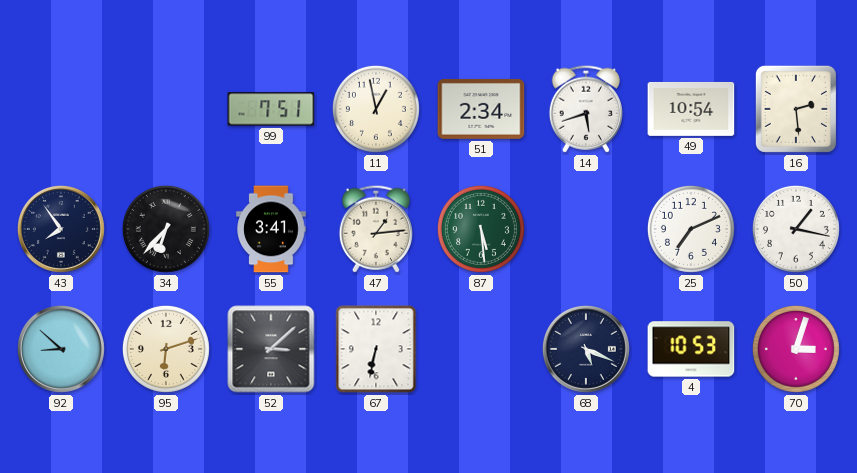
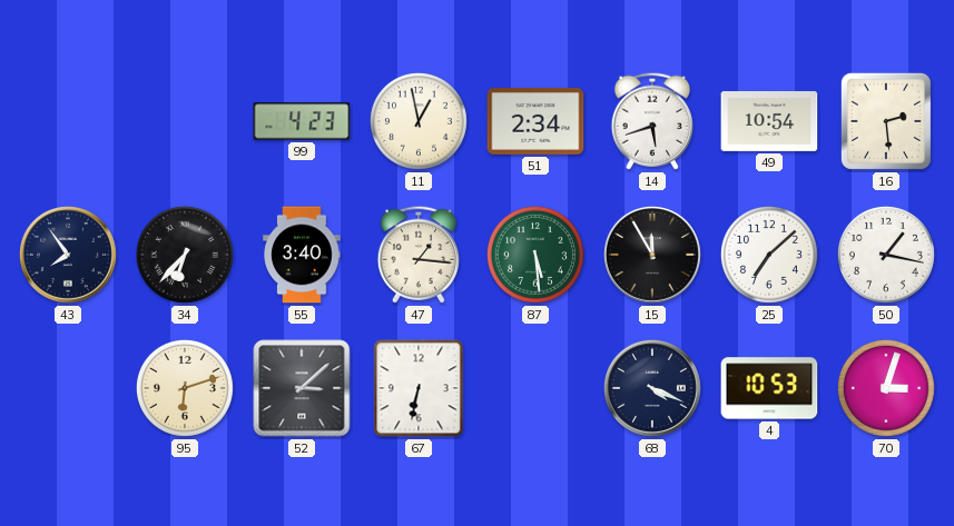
99: 7:51 -> 4:23 (302, 121)
55: 3:41 -> 3:40 (302, 255)
47: 1:14 -> 1:16 (419, 255)
15: none -> 11:55 (652, 255)
25: 7:11 -> 7:08 (769, 255)
92: 8:52 -> none (61, 349)
68: 5:19 -> 4:19 (652, 388)
